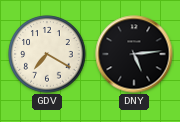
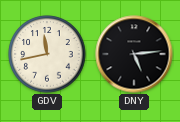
GDV: 7:20 -> 11:43 (47, 54)
